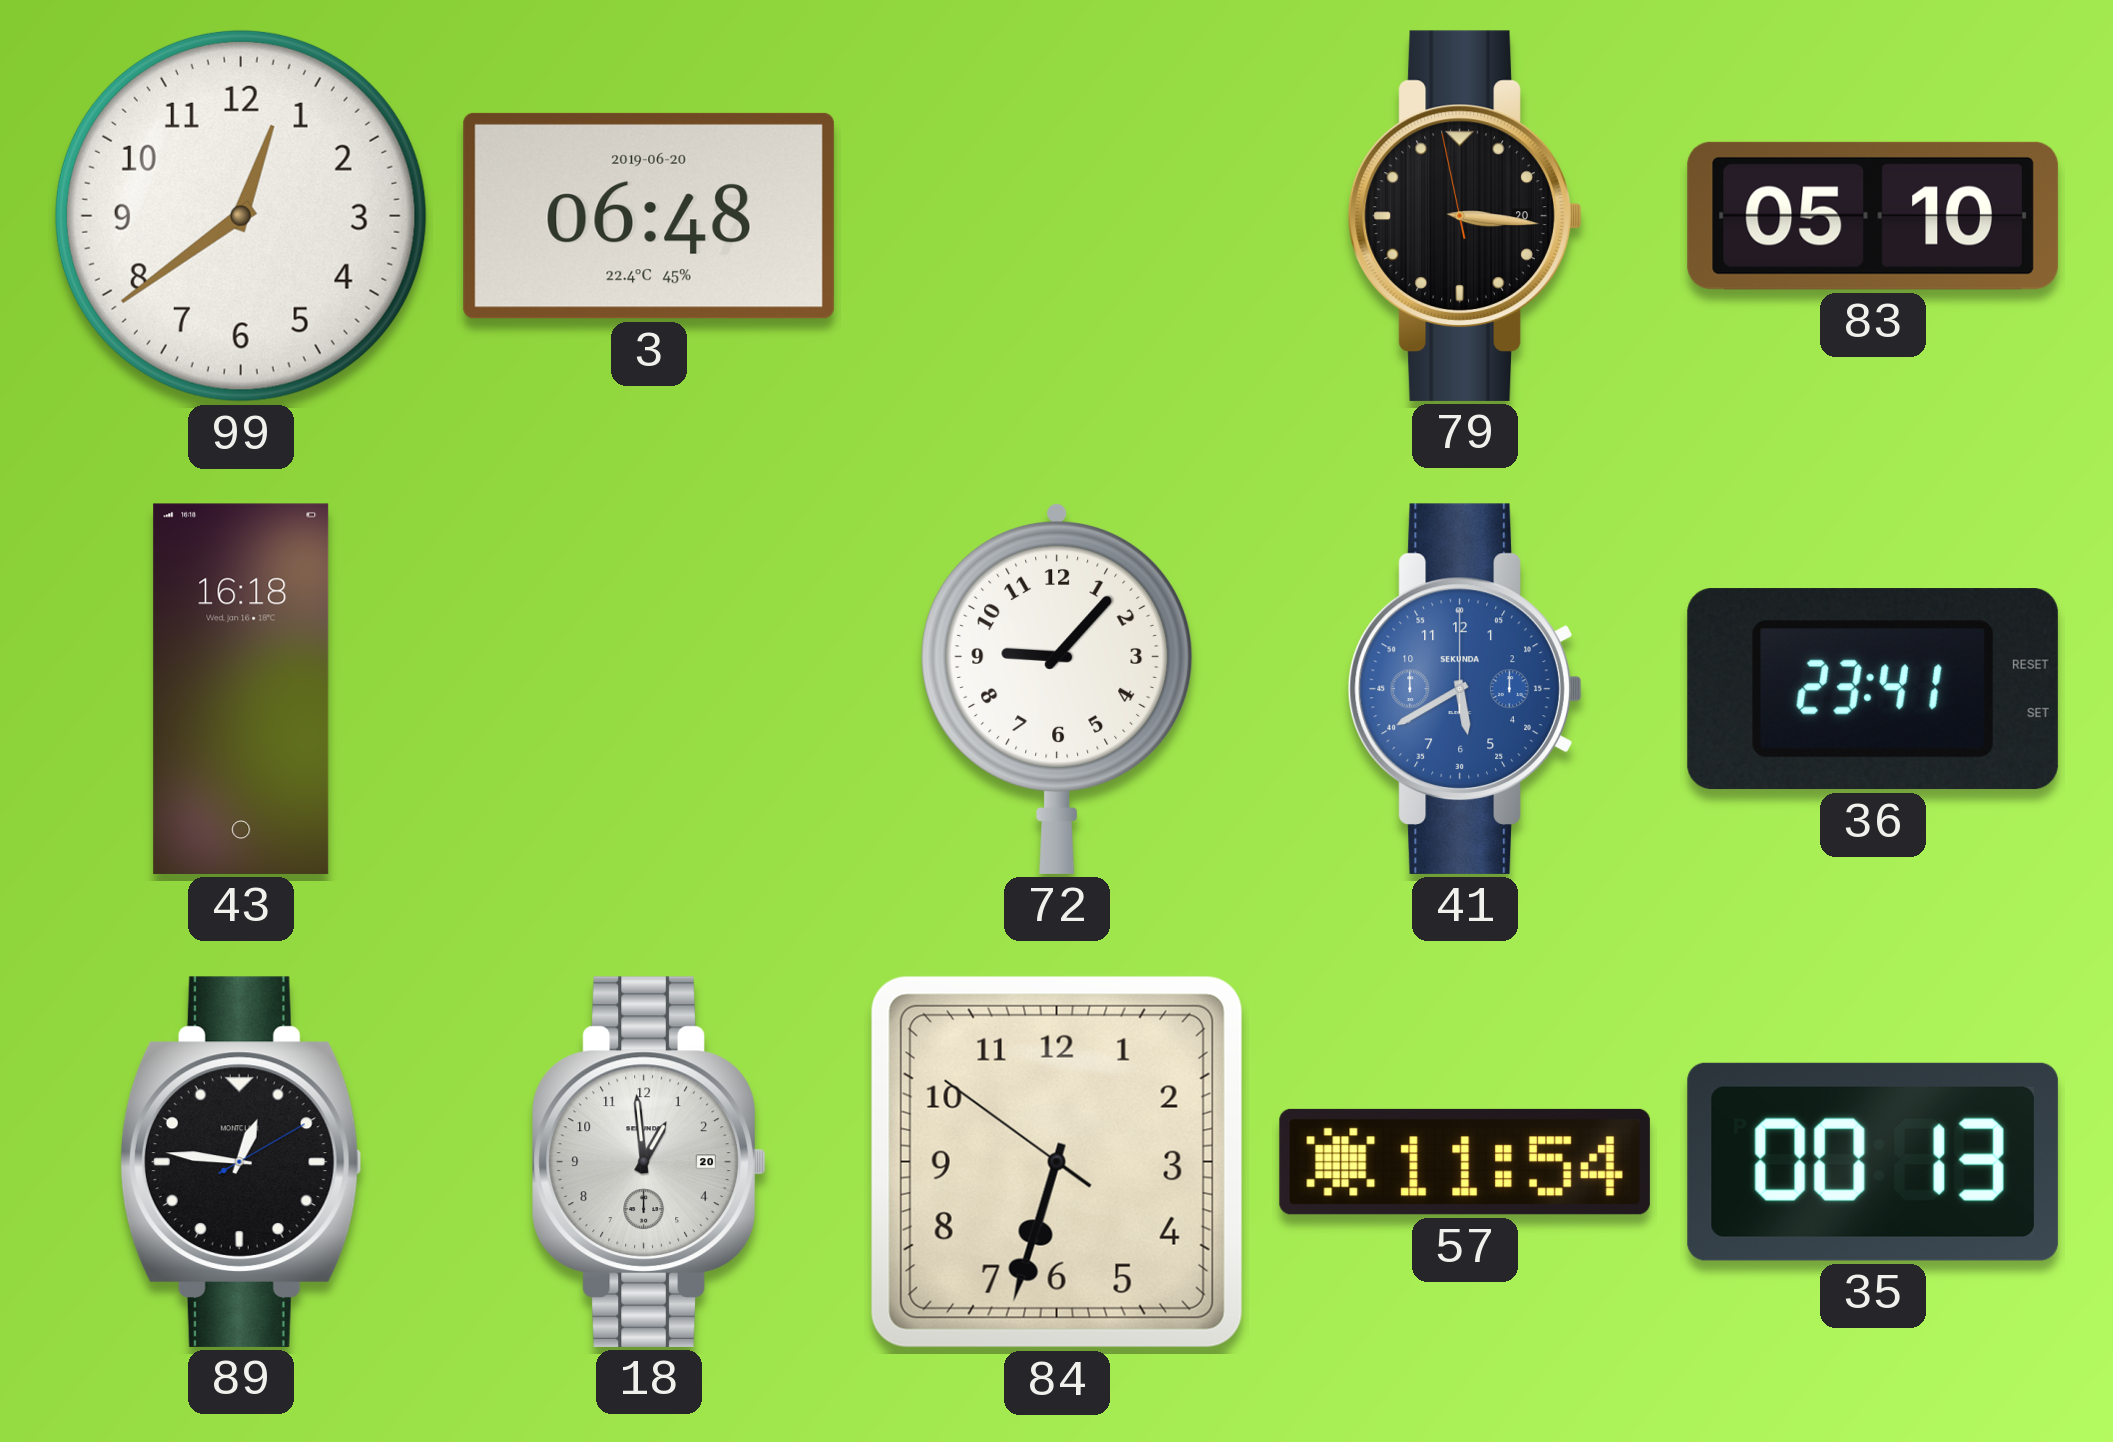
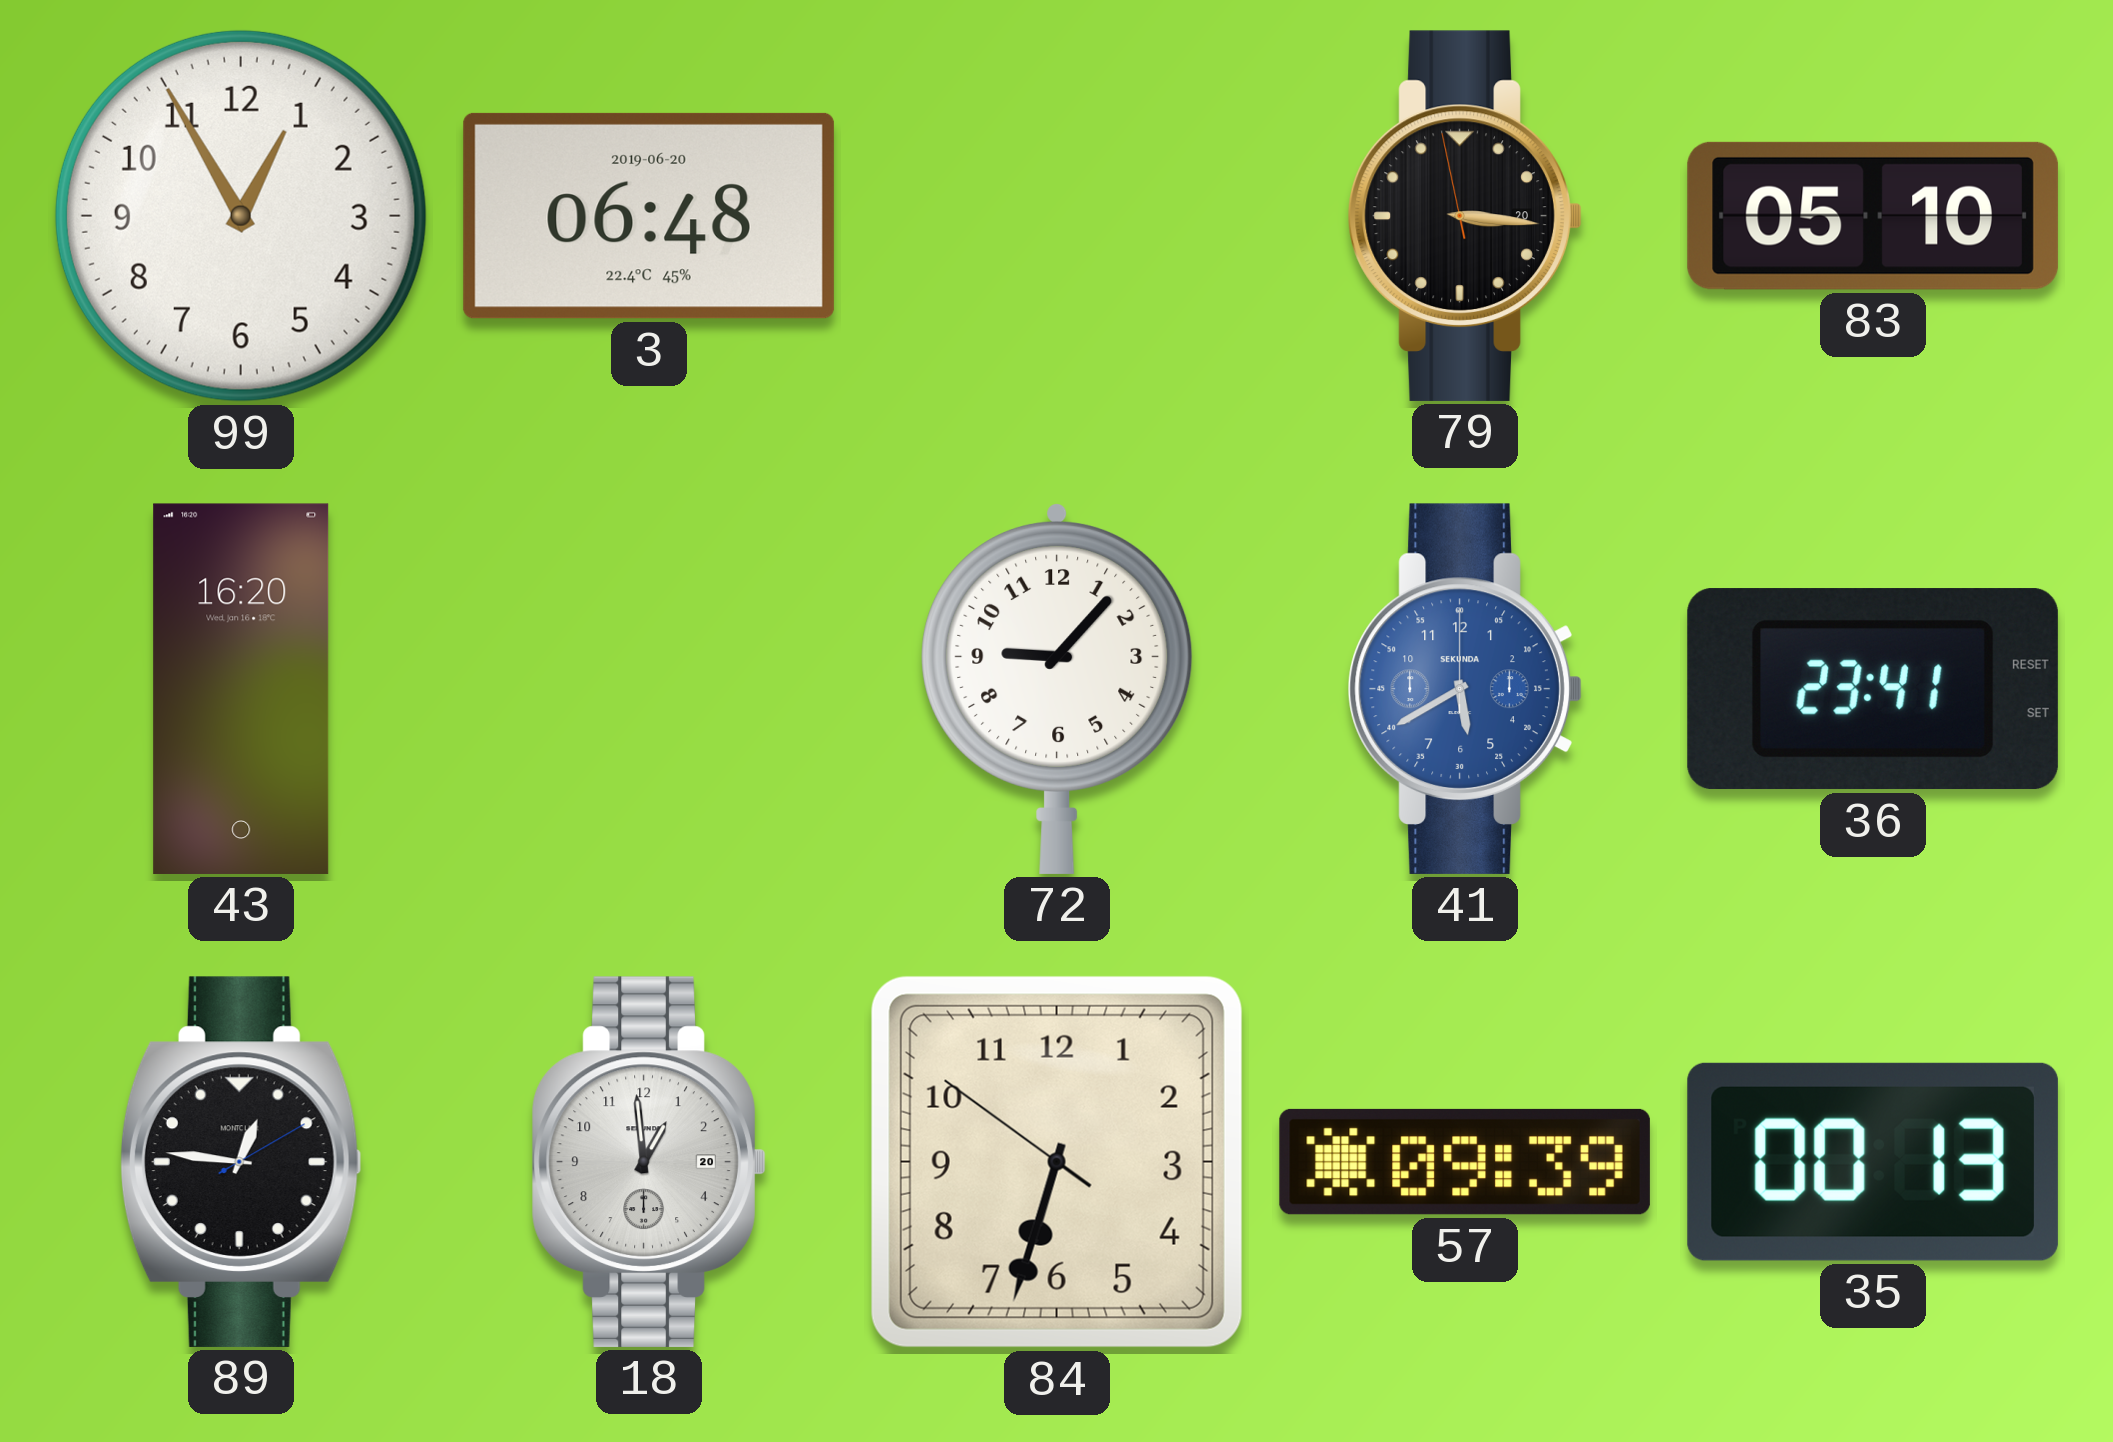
99: 12:39 -> 12:55 (241, 216)
43: 16:18 -> 16:20 (241, 689)
57: 11:54 -> 09:39 (1465, 1162)
